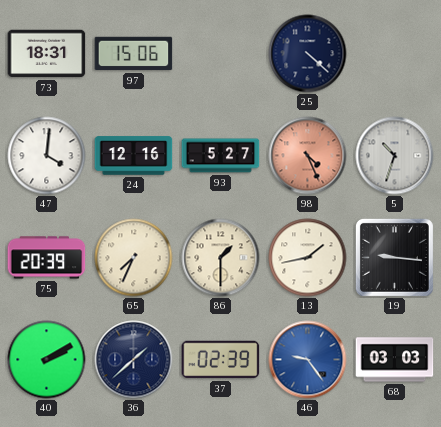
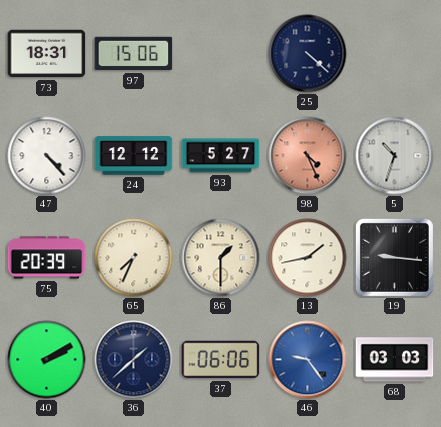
47: 4:01 -> 4:23 (47, 156)
24: 12:16 -> 12:12 (134, 156)
37: 02:39 -> 06:06 (221, 360)
